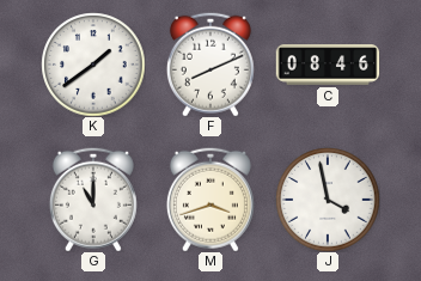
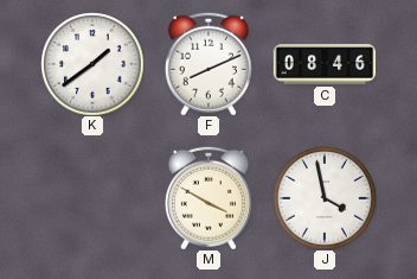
G: 11:00 -> none (93, 200)
M: 3:42 -> 3:50 (208, 198)
